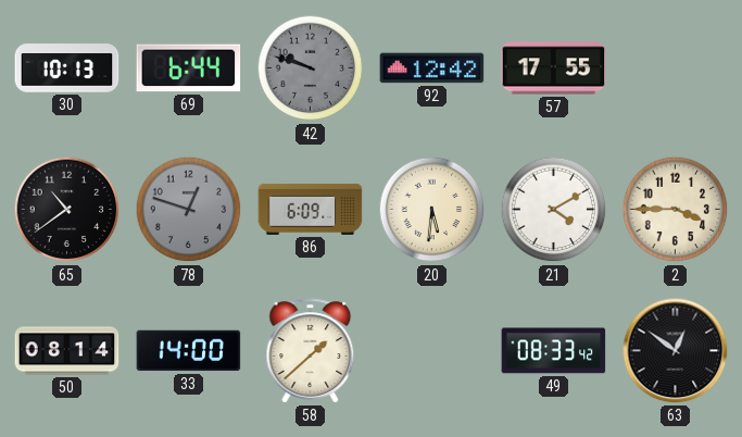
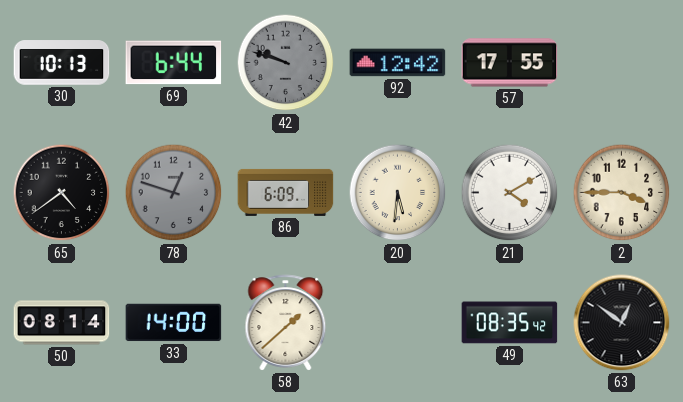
65: 10:39 -> 4:39 (62, 193)
49: 08:33 -> 08:35 (510, 323)
